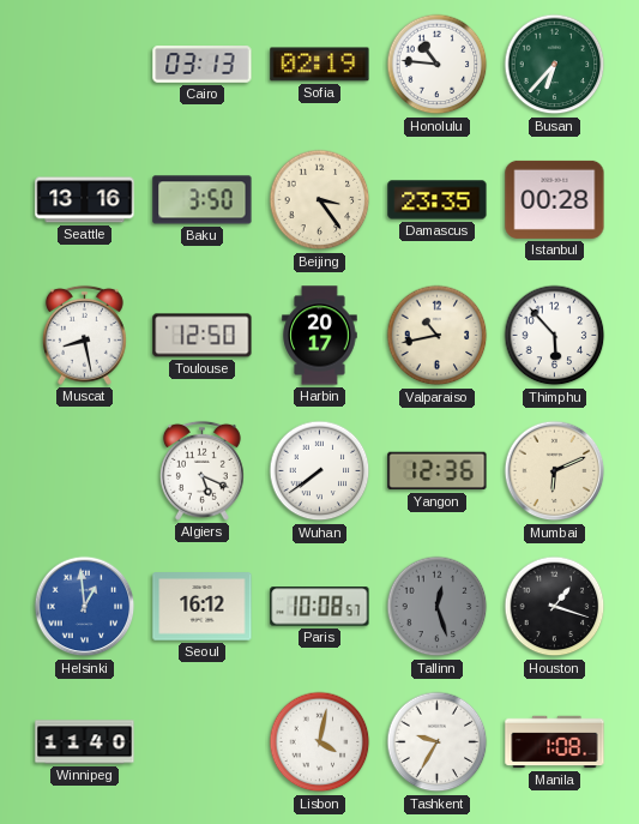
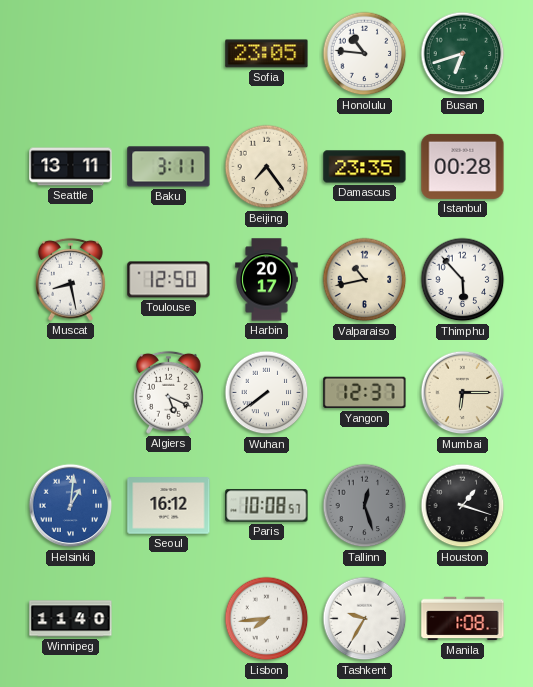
Cairo: 03:13 -> none (203, 65)
Sofia: 02:19 -> 23:05 (267, 54)
Busan: 6:37 -> 6:42 (463, 54)
Seattle: 13:16 -> 13:11 (71, 167)
Baku: 3:50 -> 3:11 (169, 167)
Beijing: 3:24 -> 7:24 (267, 167)
Yangon: 12:36 -> 12:37 (365, 393)
Mumbai: 6:11 -> 6:15 (463, 393)
Helsinki: 12:59 -> 1:01 (71, 506)
Lisbon: 4:02 -> 7:44 (267, 619)
